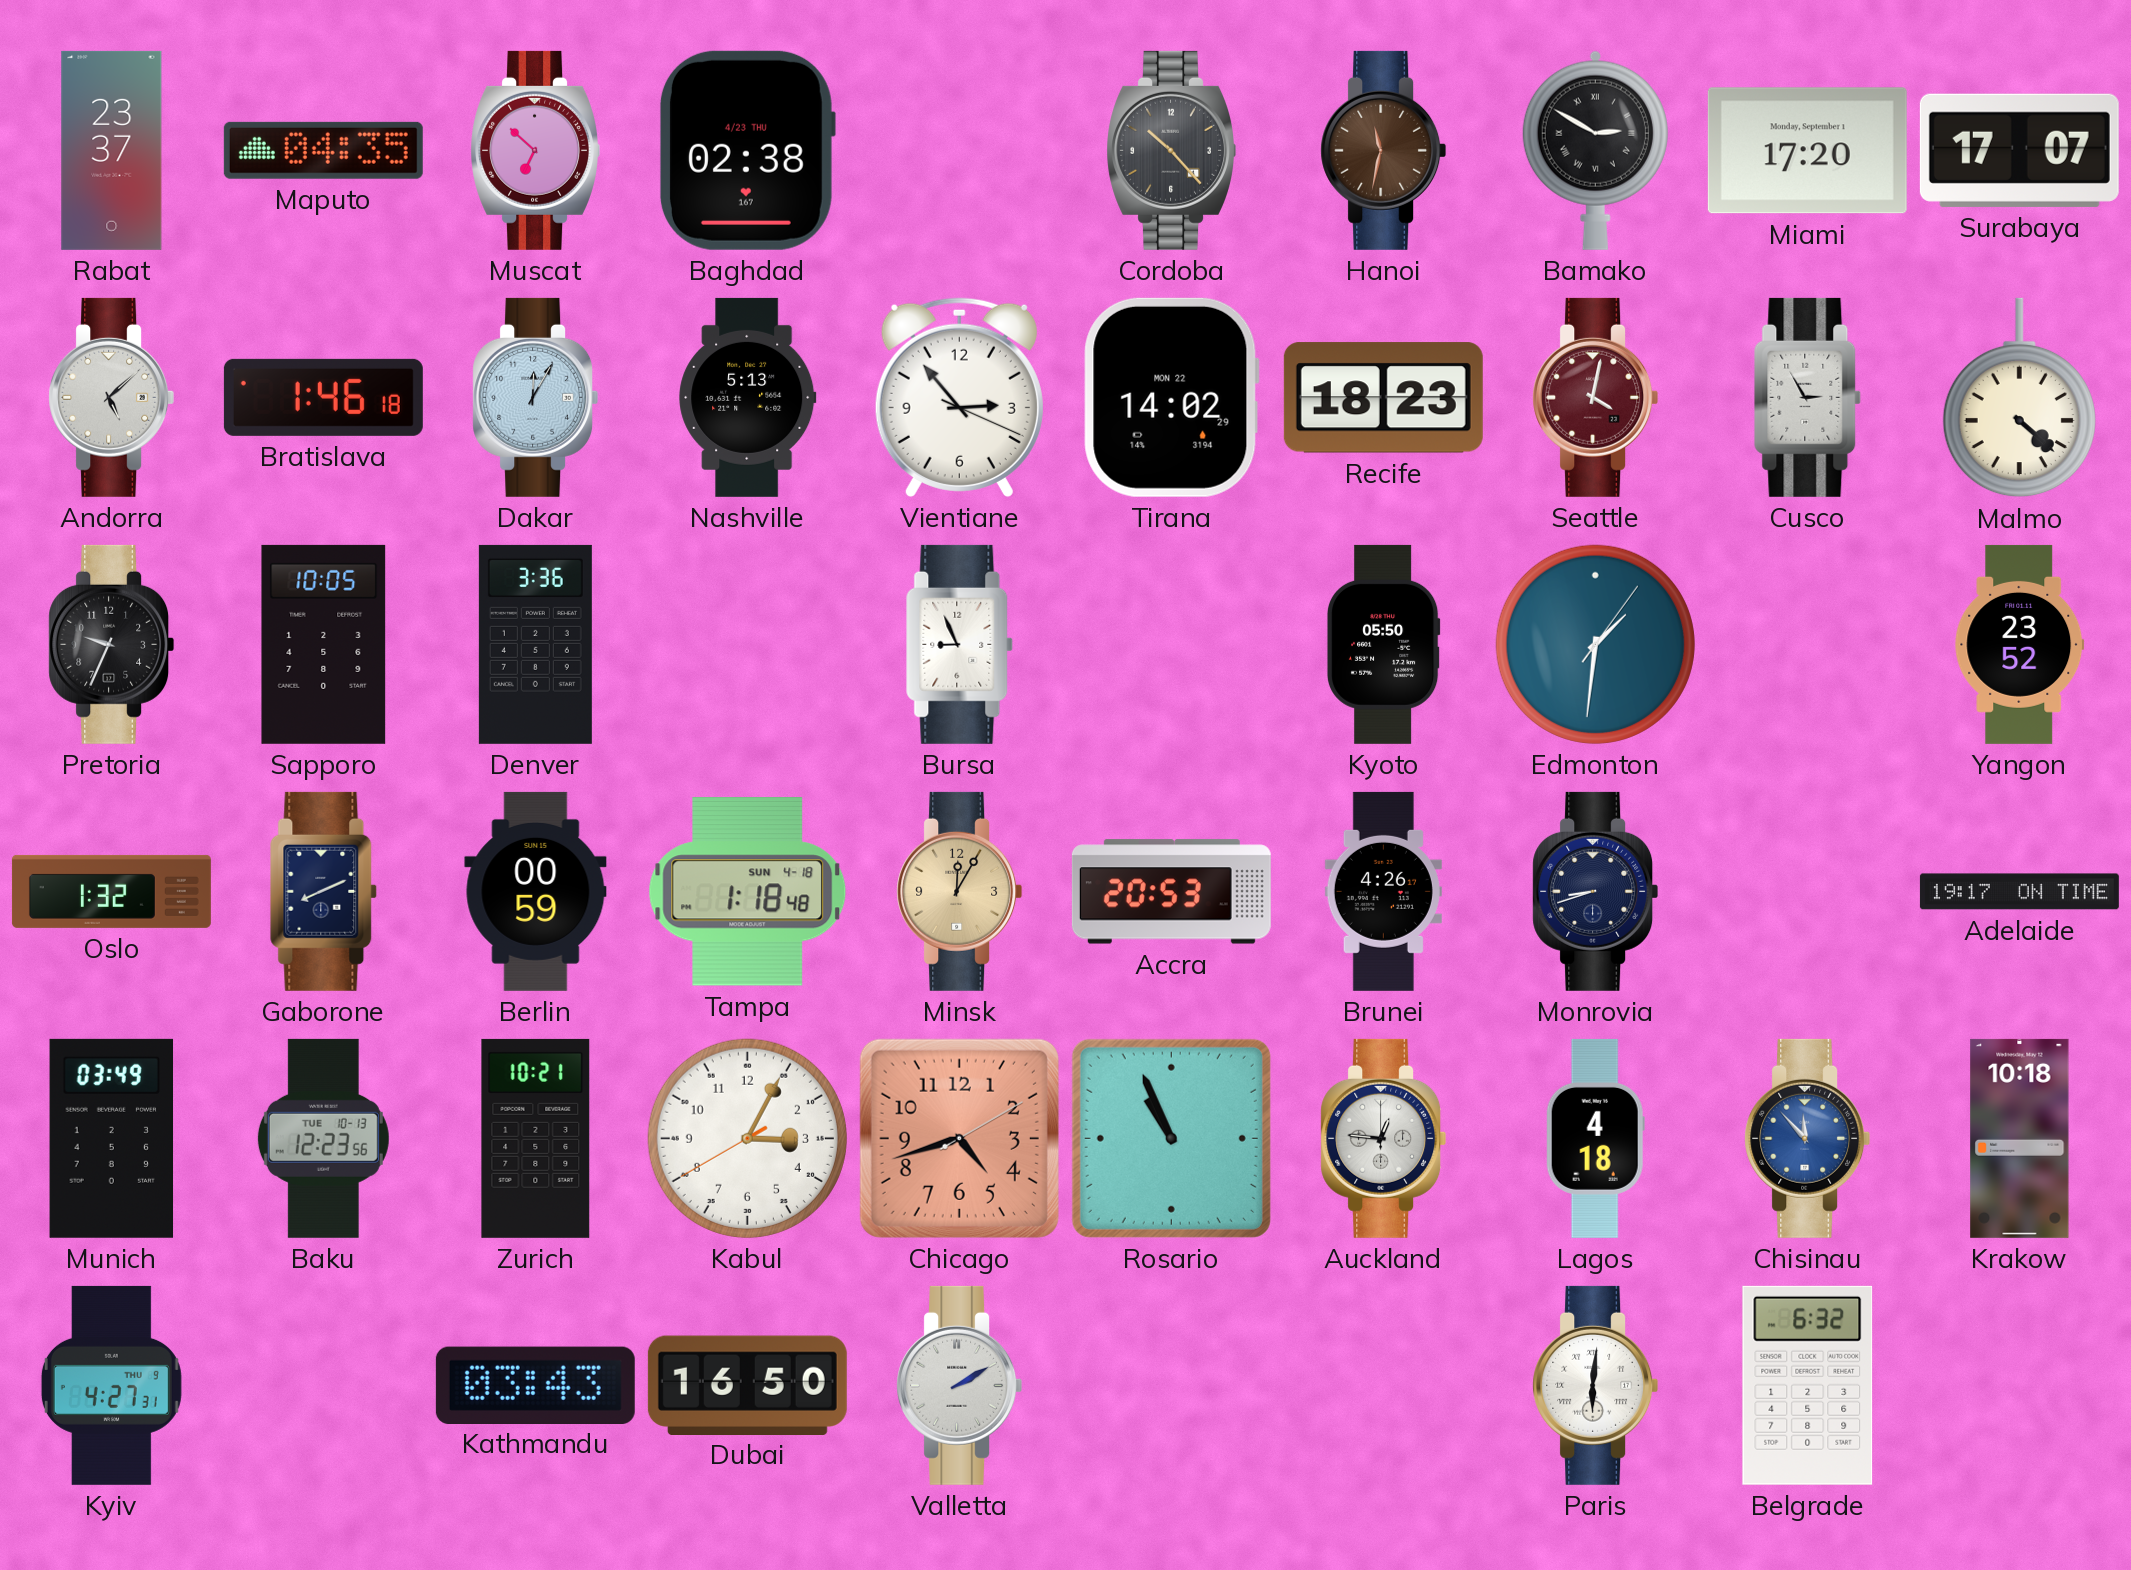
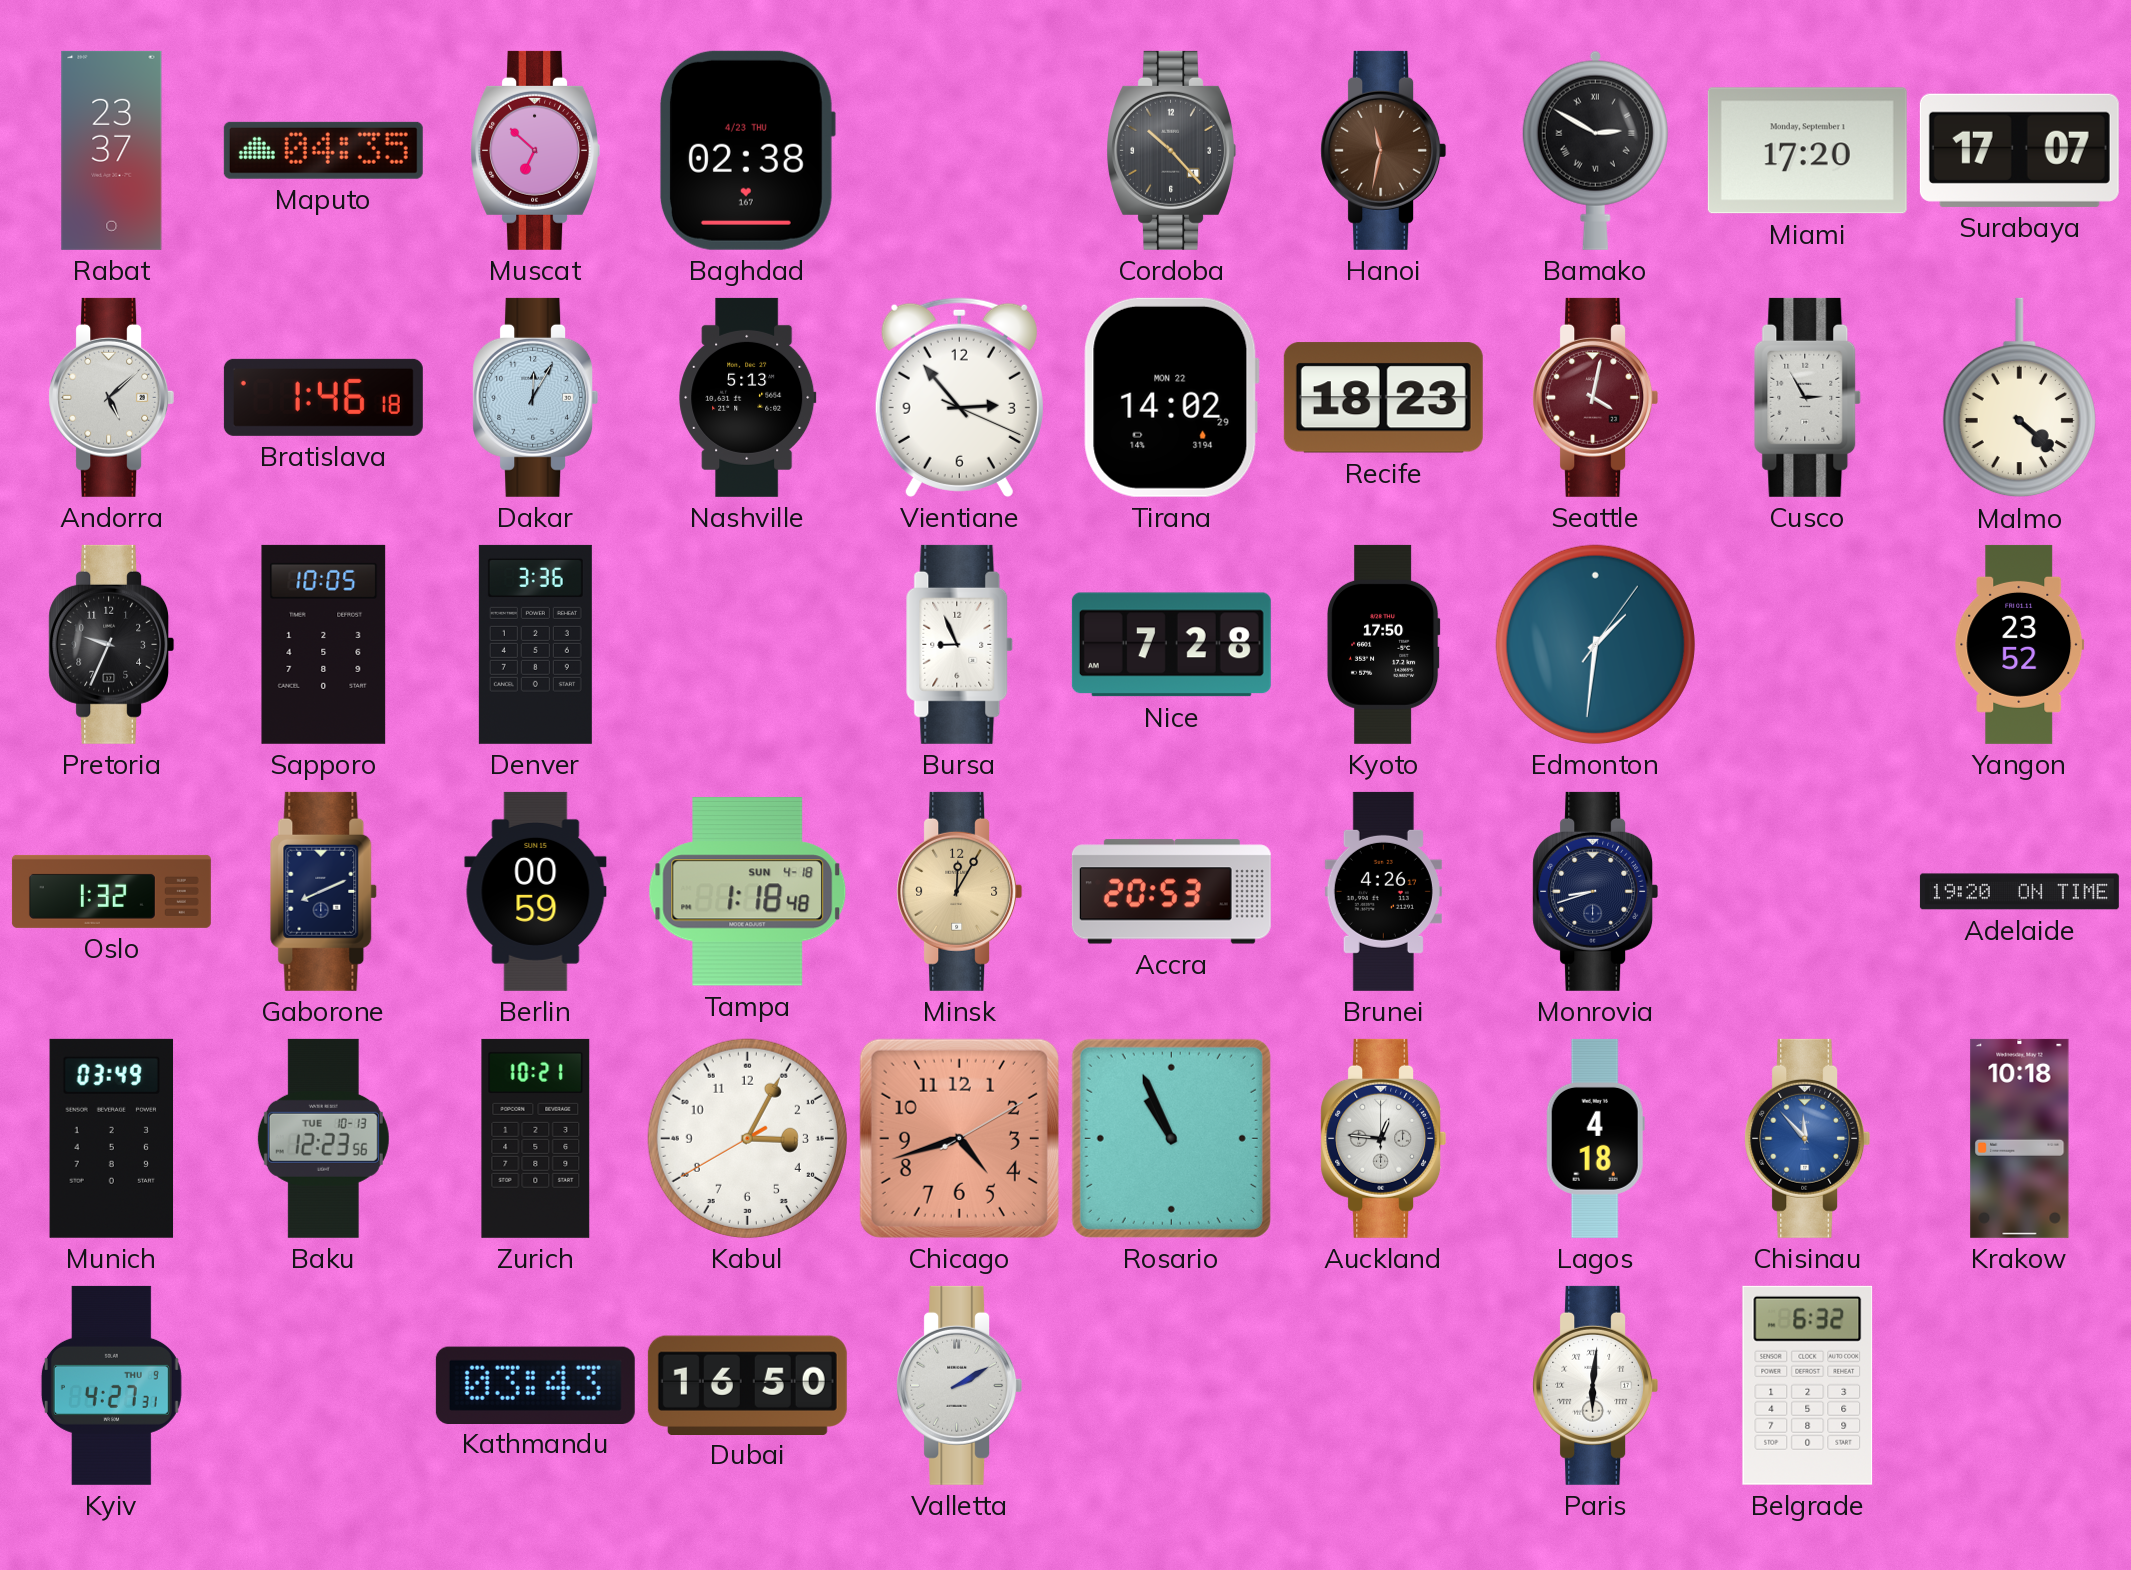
Nice: none -> 7:28 (1171, 645)
Kyoto: 05:50 -> 17:50 (1383, 644)
Adelaide: 19:17 -> 19:20 (2019, 892)
